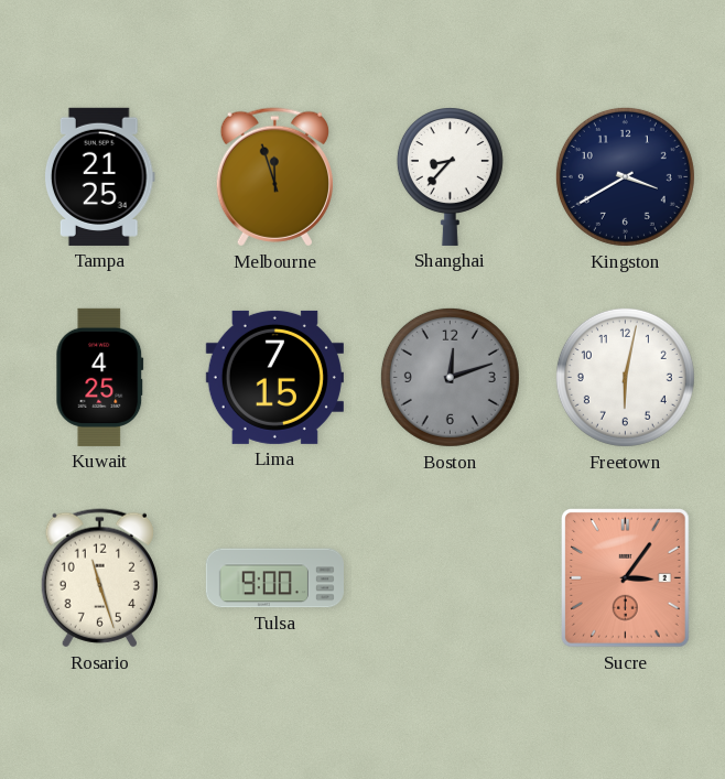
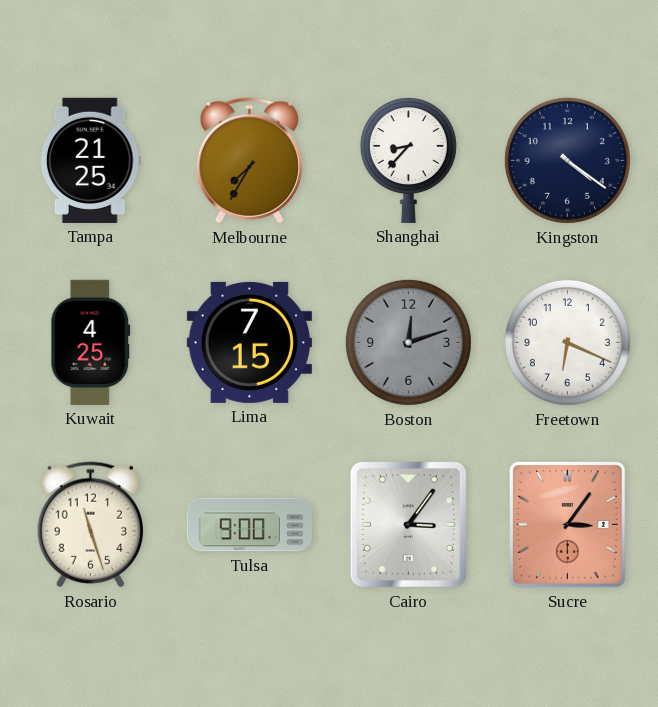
Melbourne: 11:57 -> 7:35 (249, 161)
Kingston: 3:40 -> 4:21 (567, 160)
Freetown: 6:02 -> 6:19 (567, 342)
Cairo: none -> 3:06 (408, 524)
